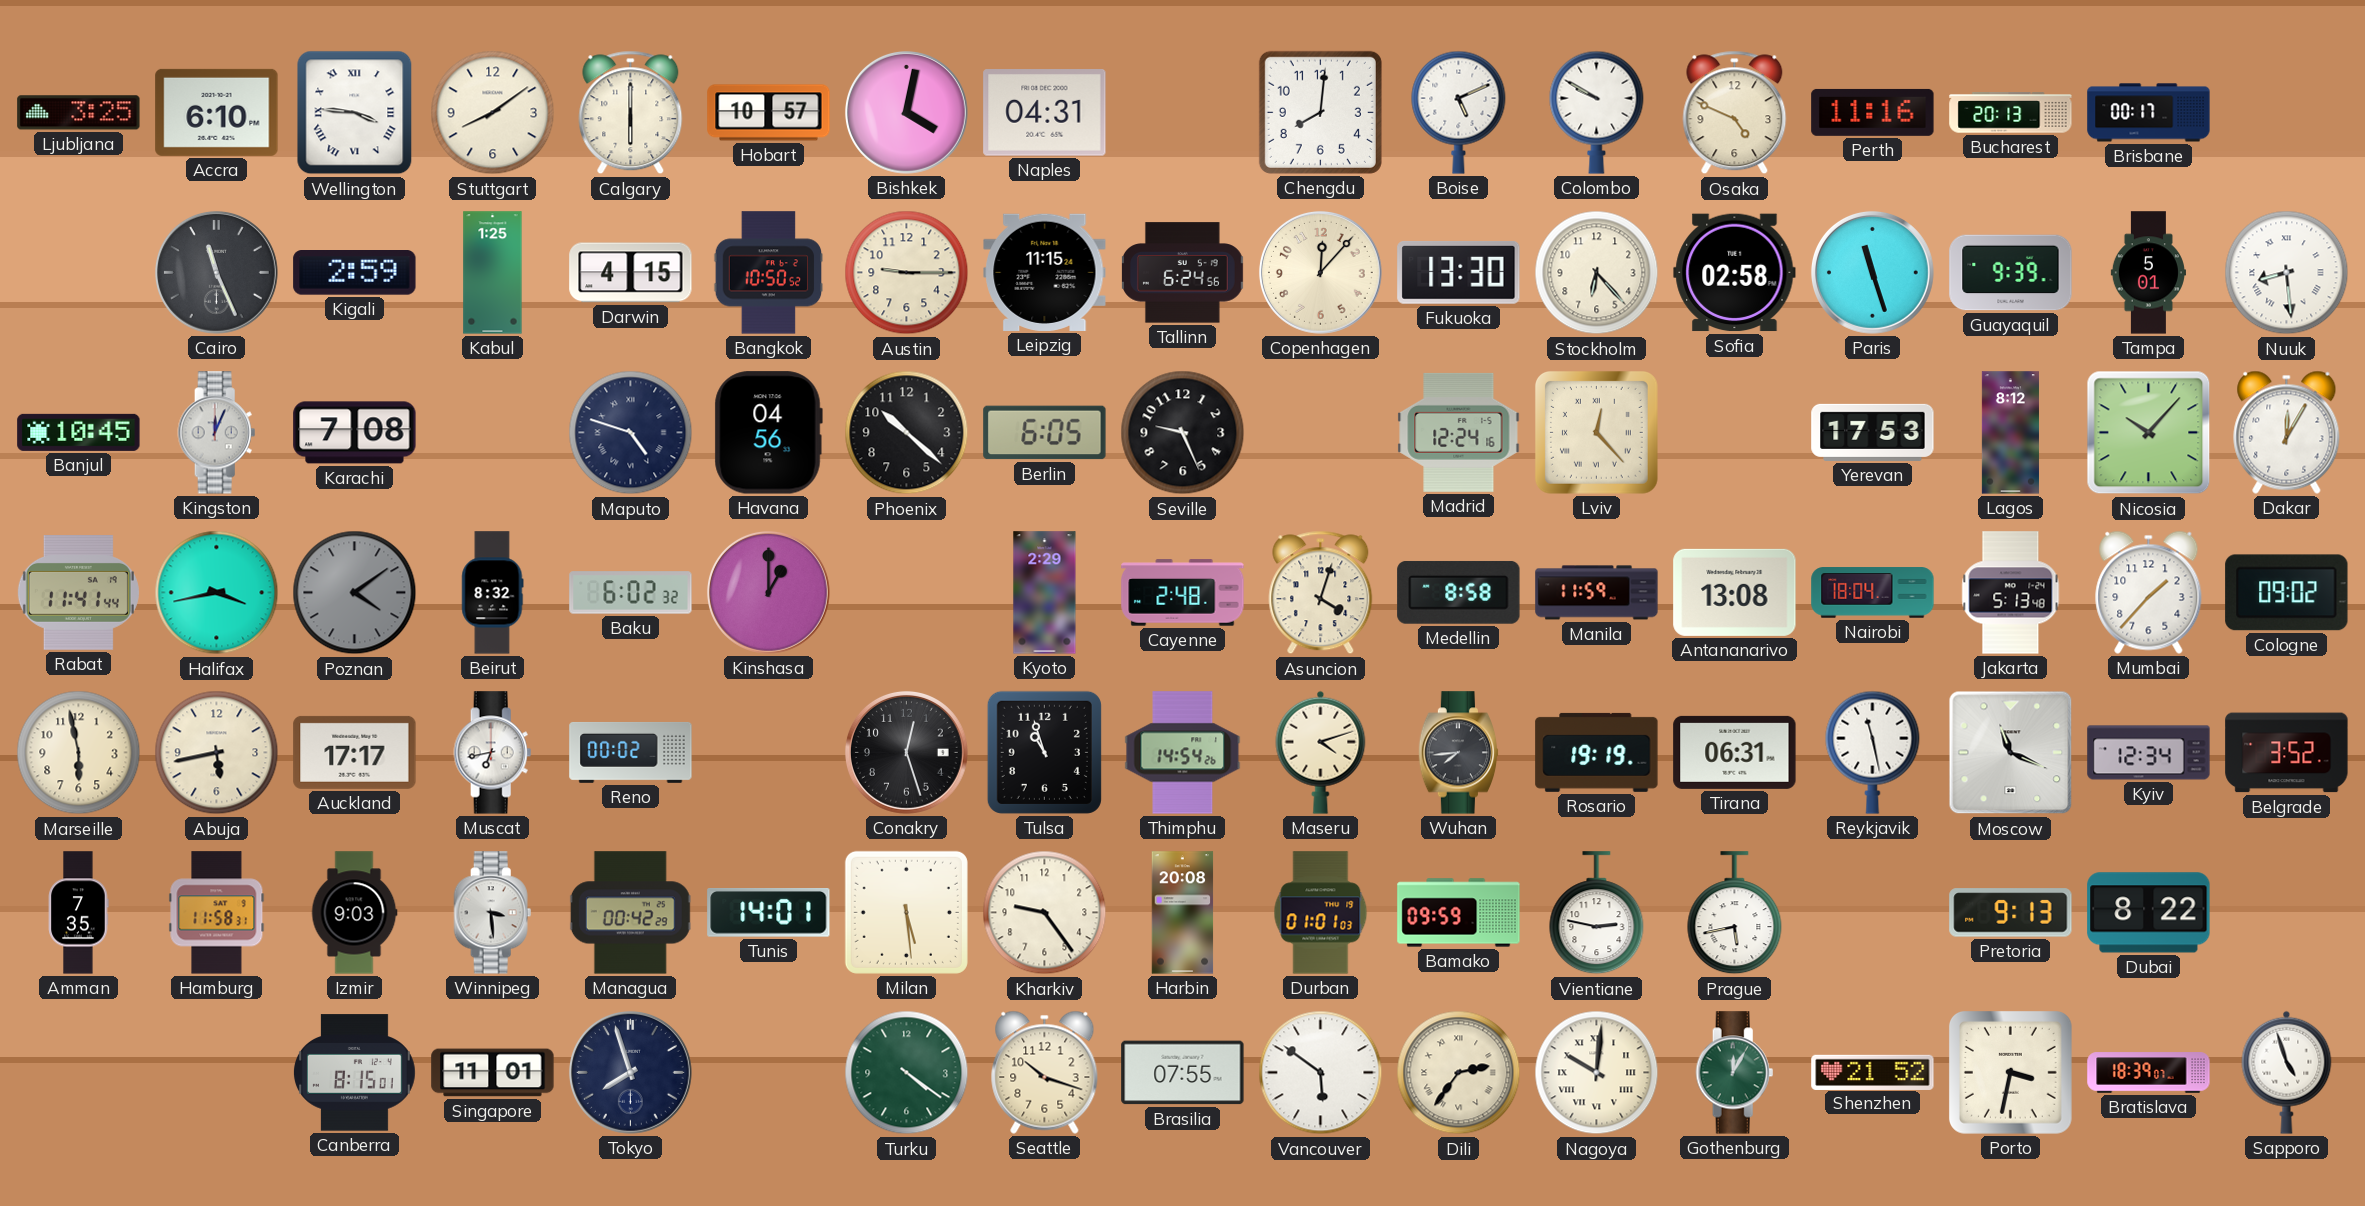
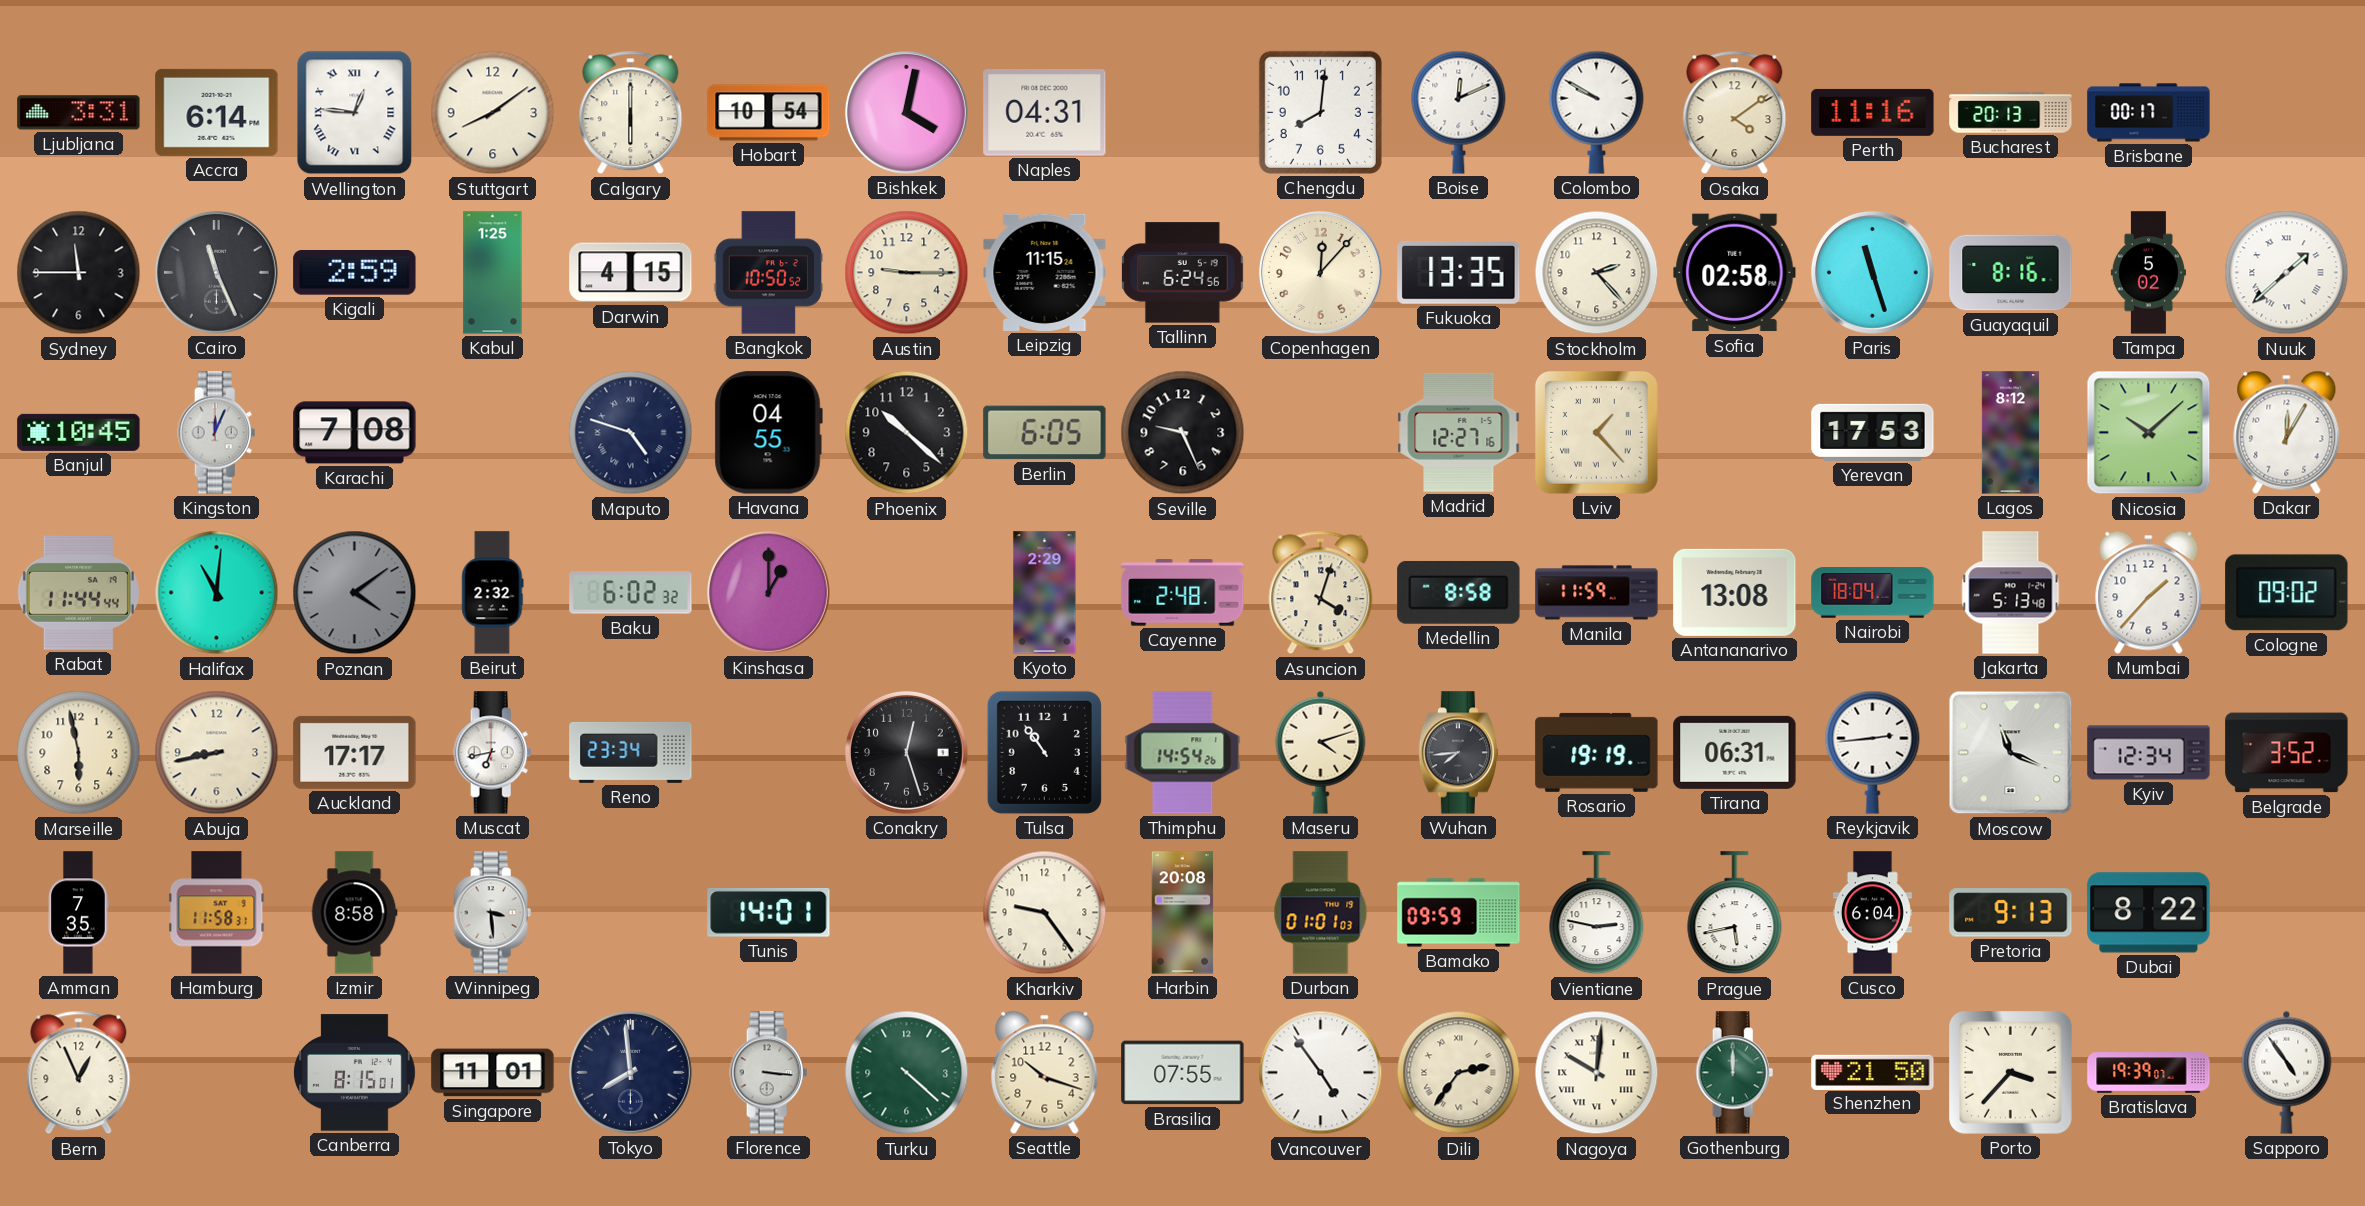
Ljubljana: 3:25 -> 3:31 (79, 113)
Accra: 6:10 -> 6:14 (217, 112)
Wellington: 3:46 -> 12:46 (355, 113)
Hobart: 10:57 -> 10:54 (769, 113)
Boise: 5:11 -> 12:11 (1459, 112)
Osaka: 4:49 -> 4:09 (1735, 113)
Sydney: none -> 11:45 (79, 273)
Fukuoka: 13:30 -> 13:35 (1459, 272)
Stockholm: 6:23 -> 2:23 (1597, 273)
Guayaquil: 9:39 -> 8:16 (2011, 273)
Tampa: 5:01 -> 5:02 (2148, 273)
Nuuk: 8:29 -> 1:38 (2287, 273)
Havana: 04:56 -> 04:55 (768, 433)
Madrid: 12:24 -> 12:27 (1459, 432)
Lviv: 12:23 -> 1:23 (1596, 432)
Nicosia: 10:07 -> 10:08 (2149, 433)
Rabat: 11:41 -> 11:44 (78, 593)
Halifax: 3:43 -> 11:01 (217, 593)
Beirut: 8:32 -> 2:32 (493, 593)
Abuja: 5:43 -> 8:43 (217, 753)
Reno: 00:02 -> 23:34 (631, 752)
Tulsa: 10:57 -> 10:54 (1044, 752)
Reykjavik: 11:28 -> 2:44 (1873, 752)
Izmir: 9:03 -> 8:58 (354, 913)
Managua: 00:42 -> none (630, 913)
Milan: 5:29 -> none (906, 912)
Cusco: none -> 6:04 (1872, 913)
Bern: none -> 12:56 (79, 1073)
Tokyo: 7:57 -> 7:59 (630, 1072)
Florence: none -> 3:16 (769, 1073)
Turku: 4:21 -> 4:22 (907, 1073)
Vancouver: 5:51 -> 4:54 (1321, 1073)
Gothenburg: 12:05 -> 12:00 (1735, 1073)
Shenzhen: 21:52 -> 21:50 (1873, 1072)
Porto: 3:32 -> 3:37 (2010, 1072)
Bratislava: 18:39 -> 19:39 (2149, 1073)
Sapporo: 4:57 -> 4:54 (2287, 1072)
